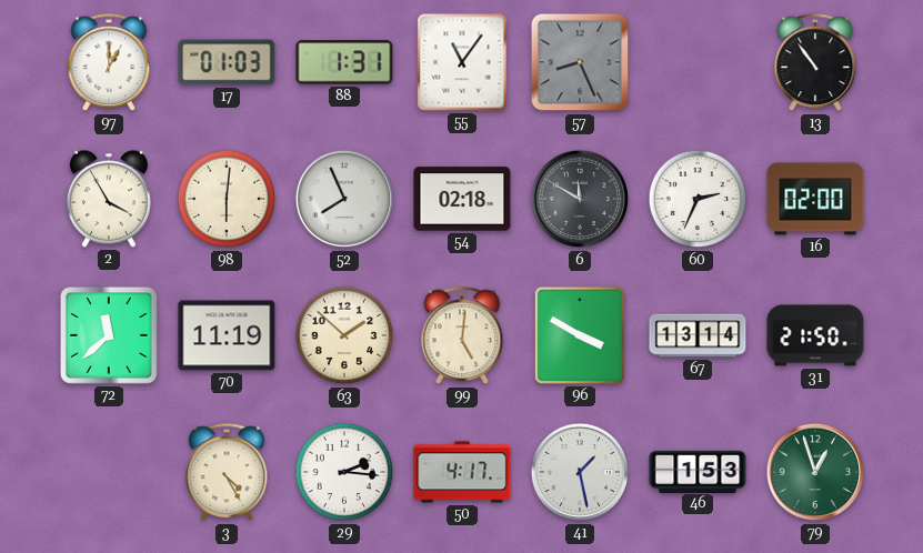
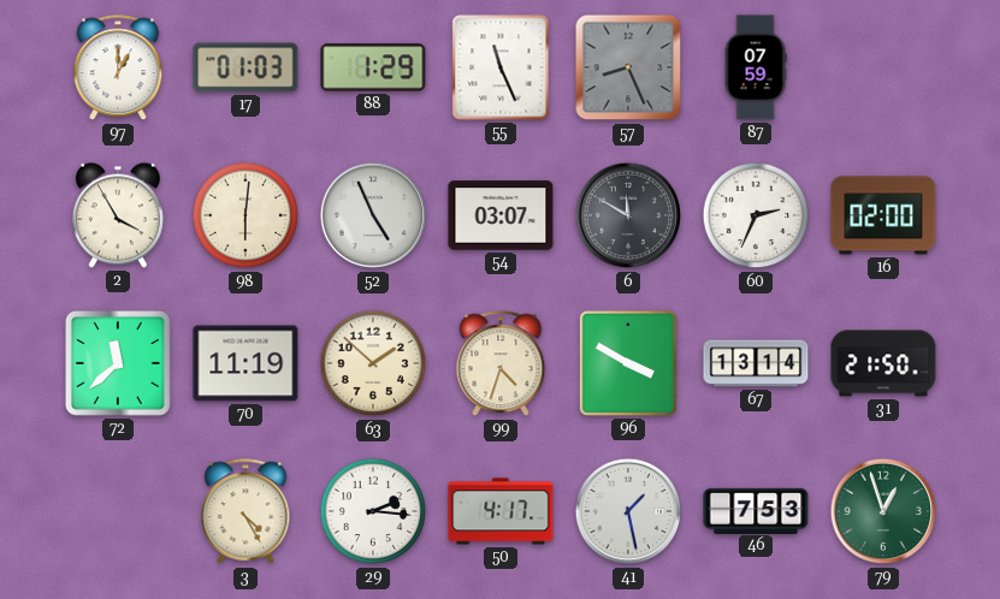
88: 1:31 -> 1:29 (373, 67)
55: 11:06 -> 11:26 (501, 67)
87: none -> 07:59 (756, 67)
13: 10:54 -> none (815, 63)
52: 7:56 -> 4:56 (373, 215)
54: 02:18 -> 03:07 (501, 215)
99: 5:01 -> 4:33 (501, 364)
46: 1:53 -> 7:53 (756, 510)
